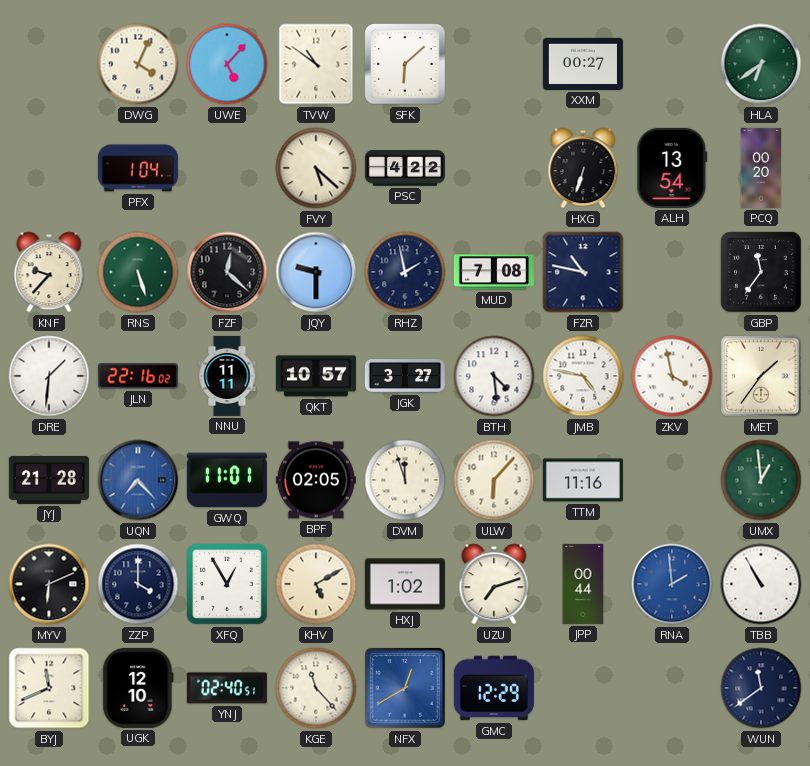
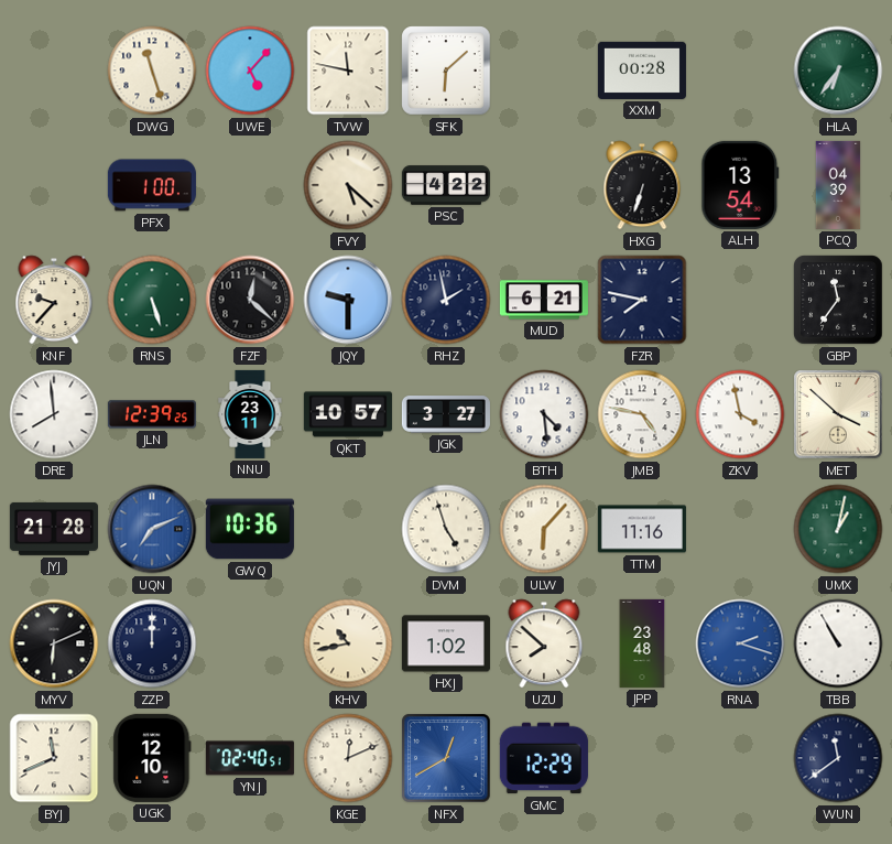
DWG: 4:04 -> 11:27 (152, 71)
TVW: 10:51 -> 11:47 (348, 71)
XXM: 00:27 -> 00:28 (642, 71)
HLA: 6:39 -> 6:36 (838, 71)
PFX: 1:04 -> 1:00 (152, 185)
PCQ: 00:20 -> 04:39 (838, 185)
MUD: 7:08 -> 6:21 (544, 300)
FZR: 10:47 -> 7:47 (642, 300)
DRE: 1:31 -> 7:59 (54, 414)
JLN: 22:16 -> 12:39 (152, 414)
NNU: 11:11 -> 23:11 (250, 414)
MET: 1:36 -> 3:52 (838, 414)
UQN: 7:23 -> 7:11 (152, 529)
GWQ: 11:01 -> 10:36 (250, 529)
BPF: 02:05 -> none (316, 480)
DVM: 11:57 -> 4:57 (446, 529)
UMX: 12:59 -> 1:02 (838, 529)
ZZP: 4:00 -> 12:00 (152, 643)
XFQ: 12:55 -> none (227, 584)
KHV: 5:10 -> 10:43 (348, 643)
UZU: 7:12 -> 7:52 (544, 643)
JPP: 00:44 -> 23:48 (642, 643)
RNA: 1:59 -> 2:18 (740, 643)
KGE: 11:23 -> 12:11 (348, 758)
